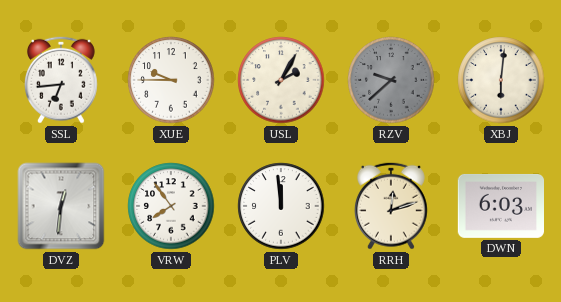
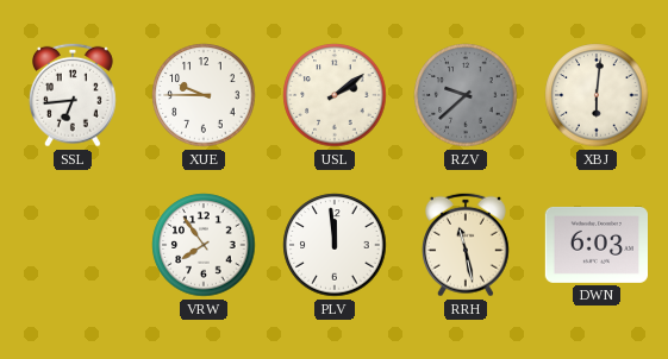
USL: 2:05 -> 2:09 (335, 95)
DVZ: 12:31 -> none (61, 206)
RRH: 12:12 -> 11:28 (466, 245)
